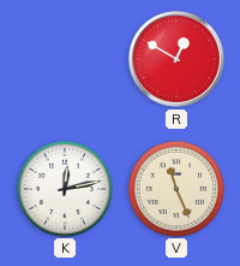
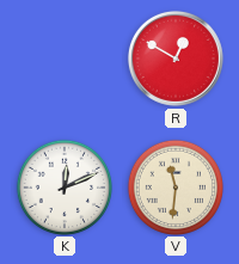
K: 12:13 -> 12:11 (63, 186)
V: 11:26 -> 11:31 (174, 186)
